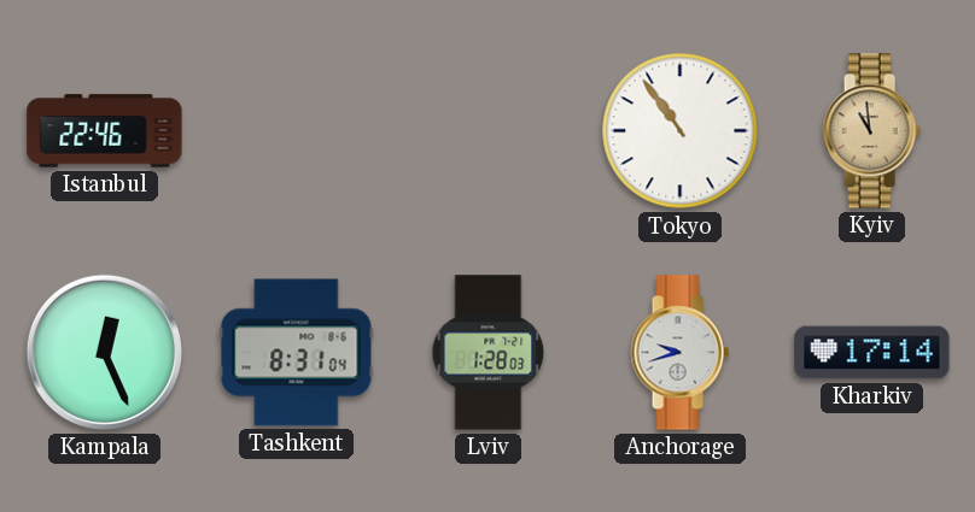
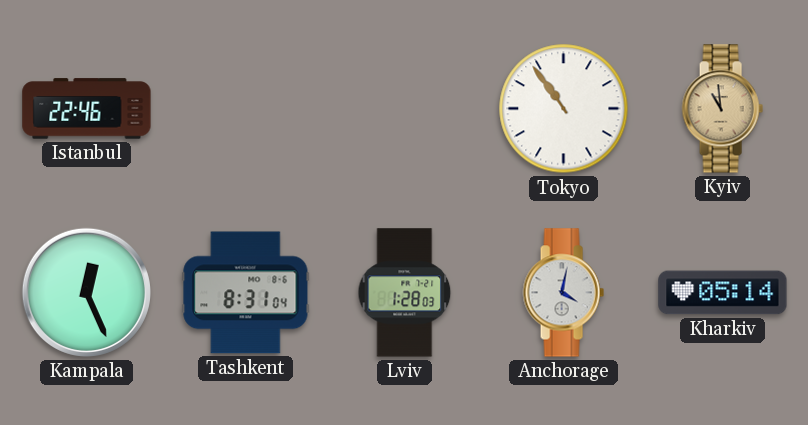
Anchorage: 9:42 -> 4:02 (563, 293)
Kharkiv: 17:14 -> 05:14 (723, 293)
